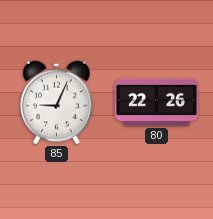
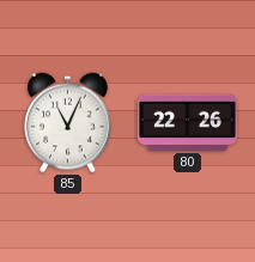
85: 9:04 -> 11:04 (68, 123)
